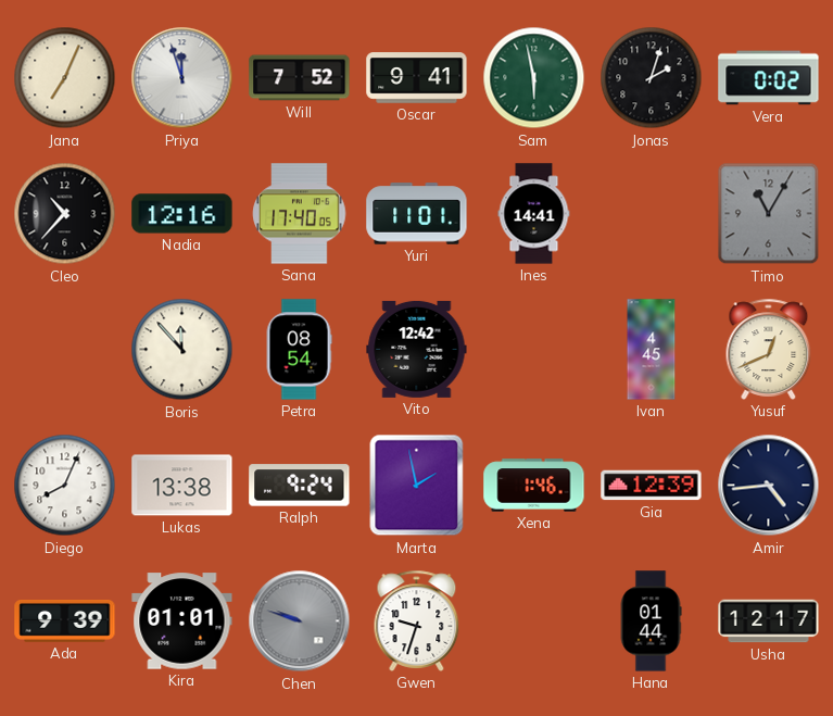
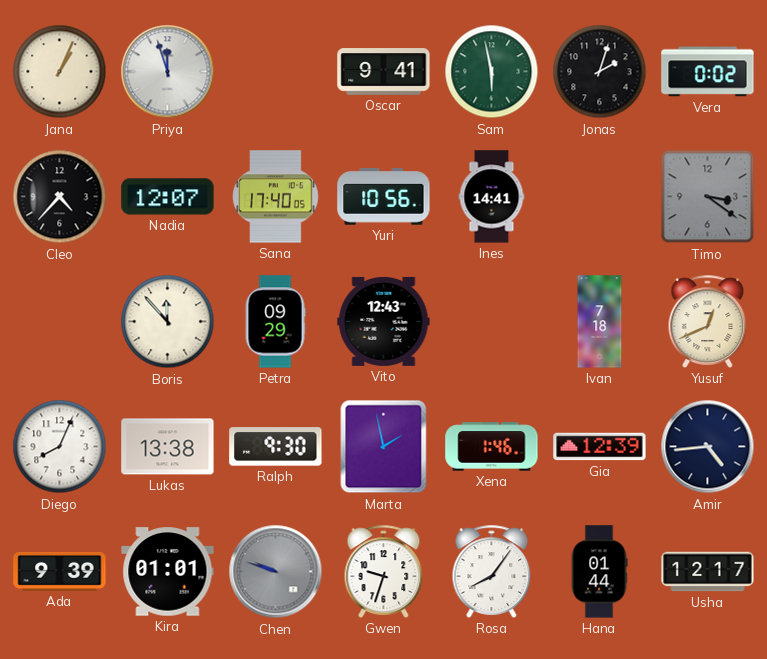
Jana: 7:04 -> 1:04 (60, 72)
Will: 7:52 -> none (300, 78)
Cleo: 10:37 -> 4:37 (60, 197)
Nadia: 12:16 -> 12:07 (168, 197)
Yuri: 11:01 -> 10:56 (384, 197)
Timo: 11:05 -> 3:21 (708, 197)
Petra: 08:54 -> 09:29 (275, 322)
Vito: 12:42 -> 12:43 (384, 321)
Ivan: 4:45 -> 7:18 (600, 322)
Ralph: 9:24 -> 9:30 (276, 447)
Rosa: none -> 8:06 (492, 571)
